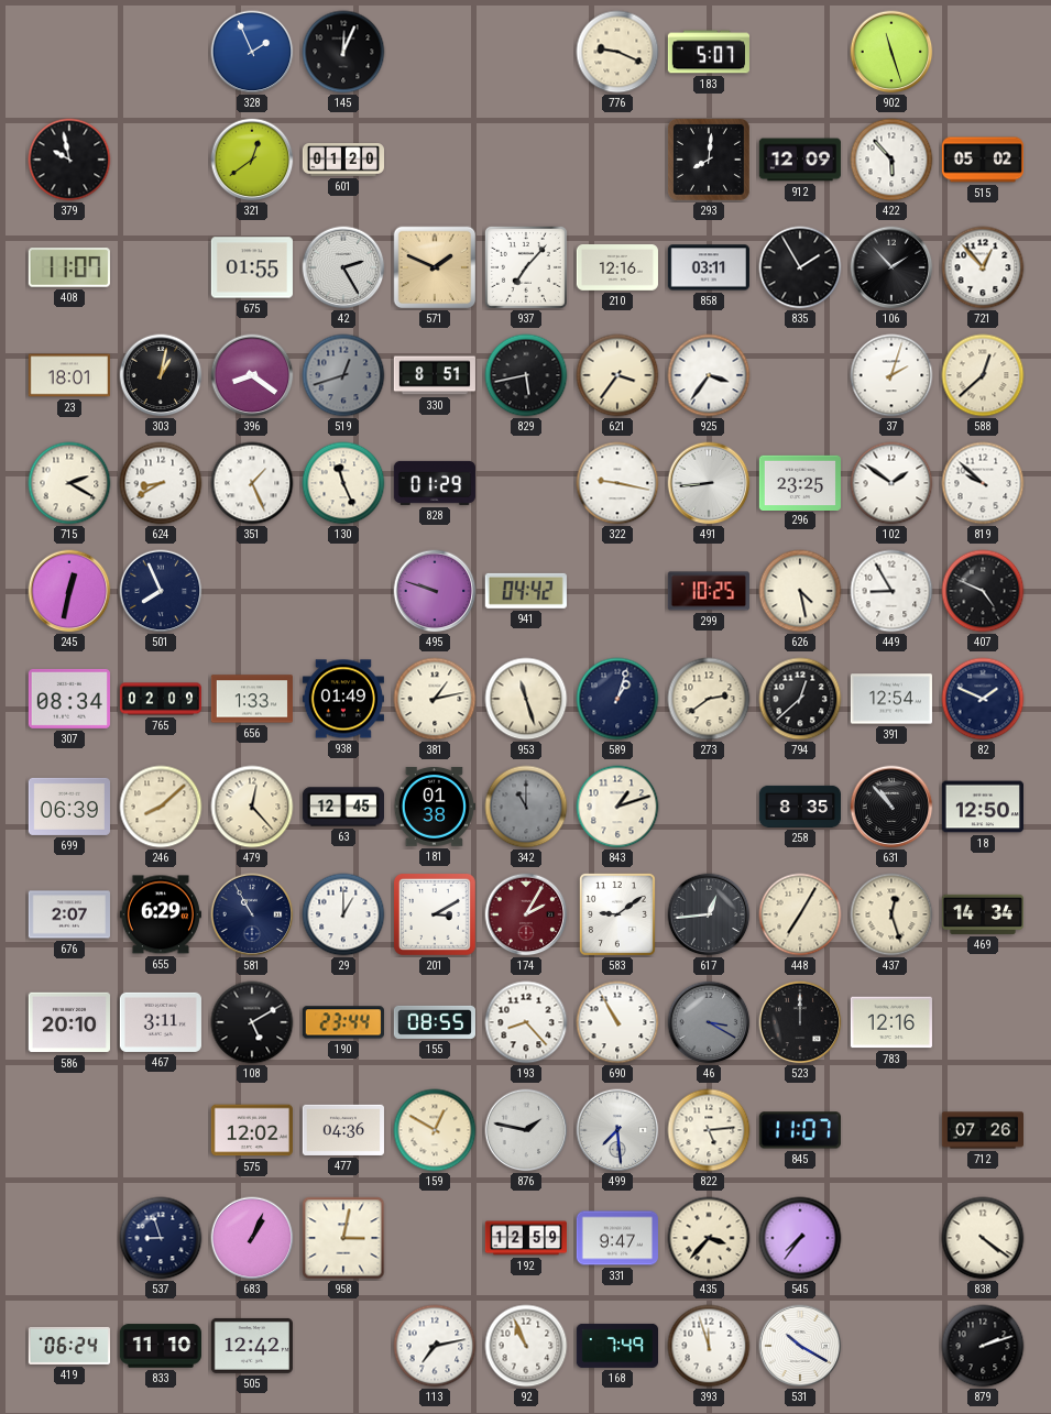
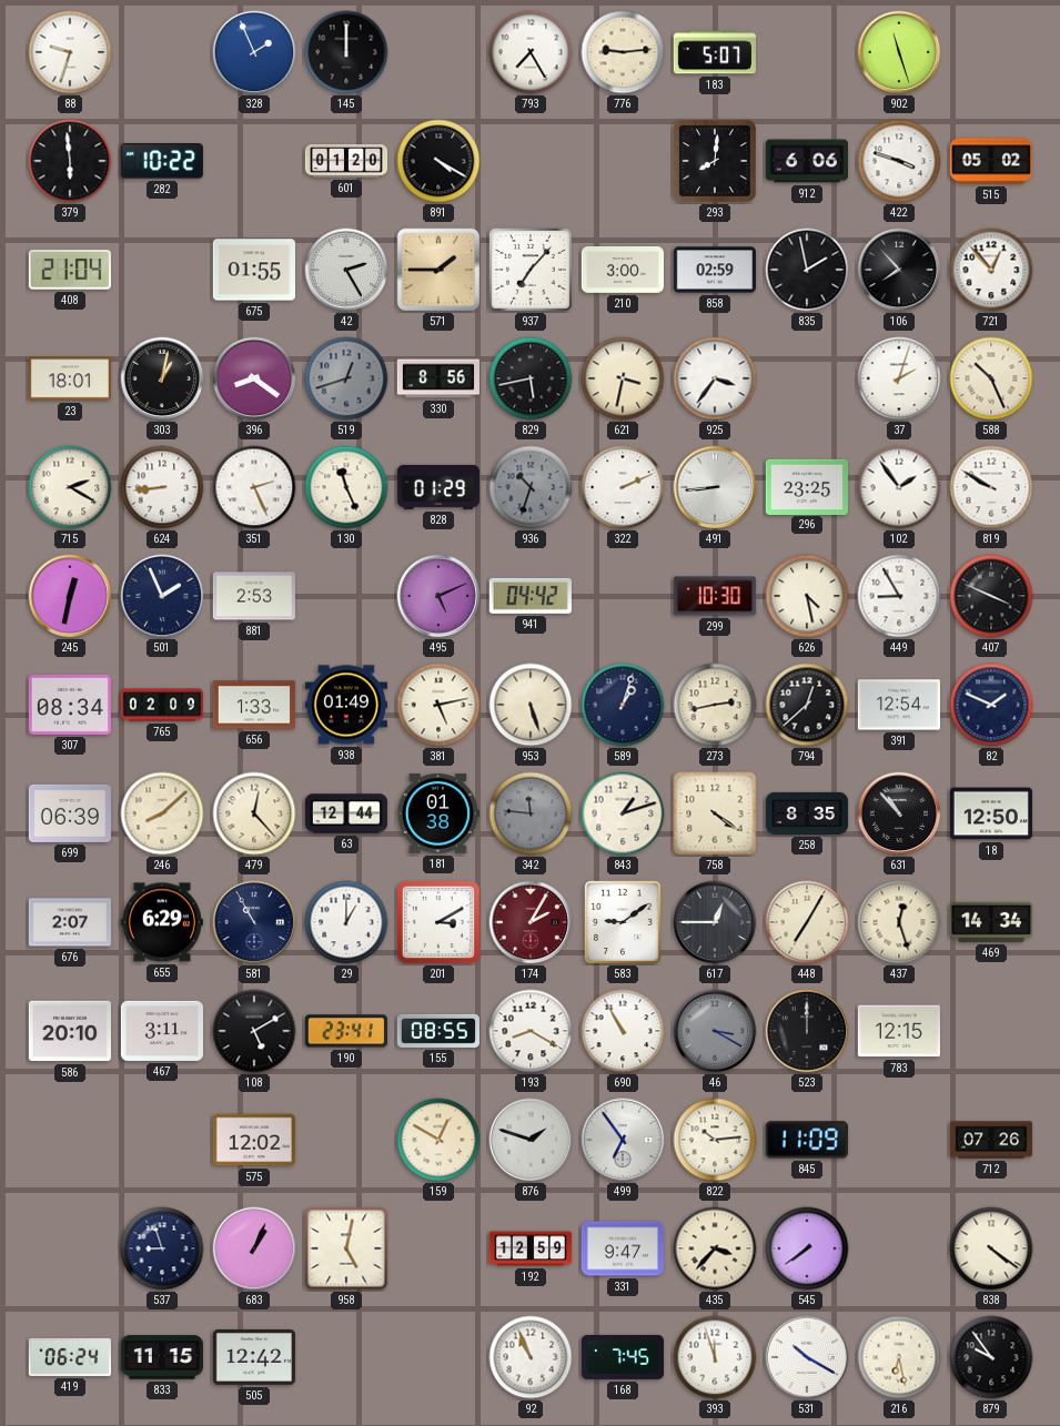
88: none -> 9:33 (70, 52)
145: 12:04 -> 12:00 (346, 52)
793: none -> 7:25 (531, 52)
776: 9:19 -> 9:14 (623, 52)
379: 9:58 -> 5:59 (70, 161)
282: none -> 10:22 (162, 161)
321: 12:39 -> none (252, 160)
891: none -> 4:20 (438, 161)
912: 12:09 -> 6:06 (807, 161)
422: 5:53 -> 3:48 (899, 161)
408: 11:07 -> 21:04 (70, 270)
571: 1:49 -> 1:45 (438, 270)
210: 12:16 -> 3:00 (623, 271)
858: 03:11 -> 02:59 (715, 270)
835: 1:55 -> 1:58 (807, 270)
106: 1:53 -> 7:53 (899, 270)
330: 8:51 -> 8:56 (438, 378)
621: 3:36 -> 3:32 (623, 378)
588: 12:38 -> 10:26 (991, 378)
624: 8:40 -> 8:44 (162, 487)
351: 1:26 -> 2:26 (254, 487)
936: none -> 10:33 (531, 487)
322: 9:17 -> 2:11 (623, 487)
102: 1:51 -> 1:54 (899, 487)
819: 9:52 -> 9:50 (991, 487)
501: 7:56 -> 1:56 (162, 596)
881: none -> 2:53 (254, 596)
495: 9:48 -> 5:11 (438, 596)
299: 10:25 -> 10:30 (715, 596)
407: 4:49 -> 3:49 (991, 596)
381: 1:13 -> 5:13 (438, 705)
953: 11:27 -> 5:27 (531, 705)
273: 2:39 -> 2:43 (715, 705)
63: 12:45 -> 12:44 (345, 813)
342: 11:00 -> 11:46 (531, 813)
758: none -> 4:21 (715, 813)
617: 12:44 -> 12:45 (715, 922)
190: 23:44 -> 23:41 (346, 1031)
193: 8:23 -> 8:20 (531, 1031)
783: 12:16 -> 12:15 (899, 1031)
477: 04:36 -> none (343, 1130)
876: 1:47 -> 1:48 (531, 1140)
499: 7:29 -> 6:54 (623, 1140)
822: 5:14 -> 10:14 (715, 1140)
845: 11:07 -> 11:09 (807, 1140)
958: 3:02 -> 5:02 (346, 1248)
545: 7:36 -> 7:39 (807, 1248)
833: 11:10 -> 11:15 (162, 1357)
113: 7:13 -> none (435, 1346)
168: 7:49 -> 7:45 (622, 1357)
216: none -> 6:28 (899, 1357)
879: 2:12 -> 9:54 (991, 1357)
